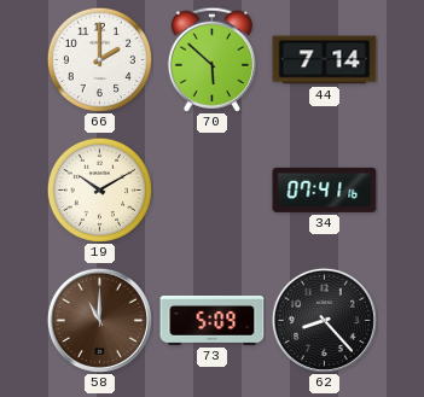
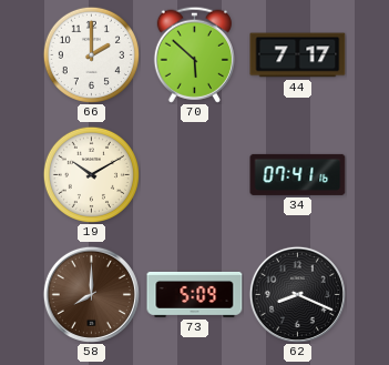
44: 7:14 -> 7:17 (298, 55)
58: 11:00 -> 8:00 (91, 294)
62: 8:23 -> 8:19 (297, 294)
